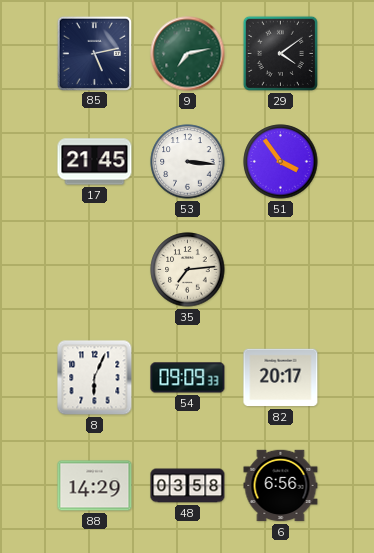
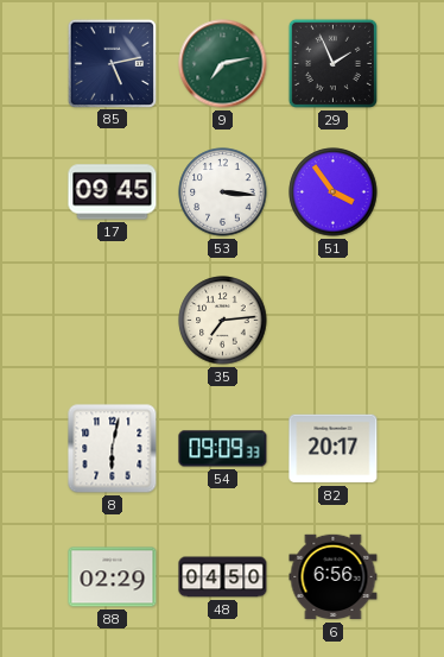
29: 4:09 -> 1:56 (332, 63)
17: 21:45 -> 09:45 (113, 192)
8: 6:04 -> 6:02 (113, 449)
88: 14:29 -> 02:29 (113, 577)
48: 03:58 -> 04:50 (223, 577)
